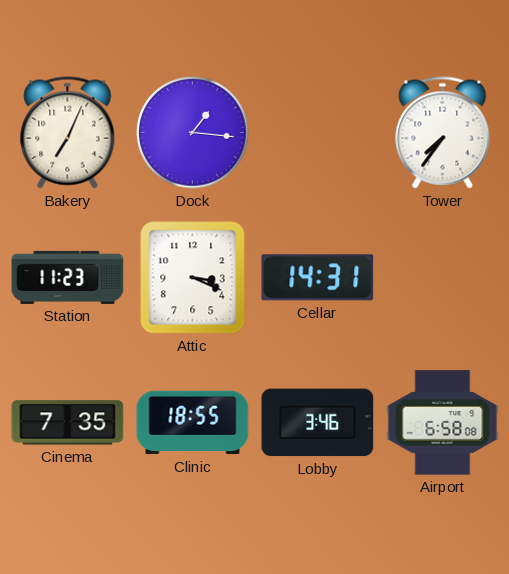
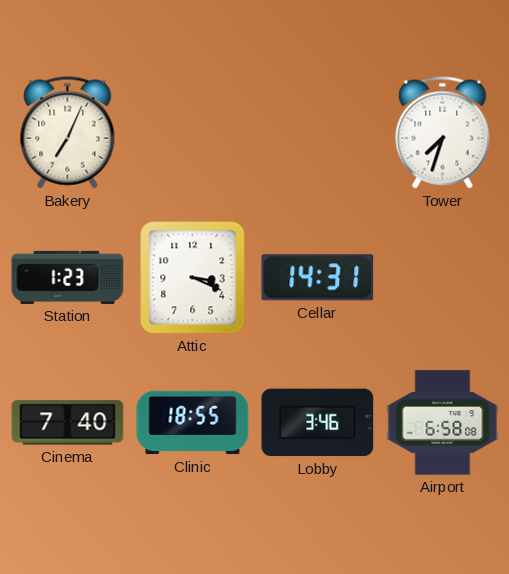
Dock: 1:16 -> none (193, 133)
Tower: 7:36 -> 7:33 (443, 133)
Station: 11:23 -> 1:23 (68, 277)
Cinema: 7:35 -> 7:40 (68, 423)
